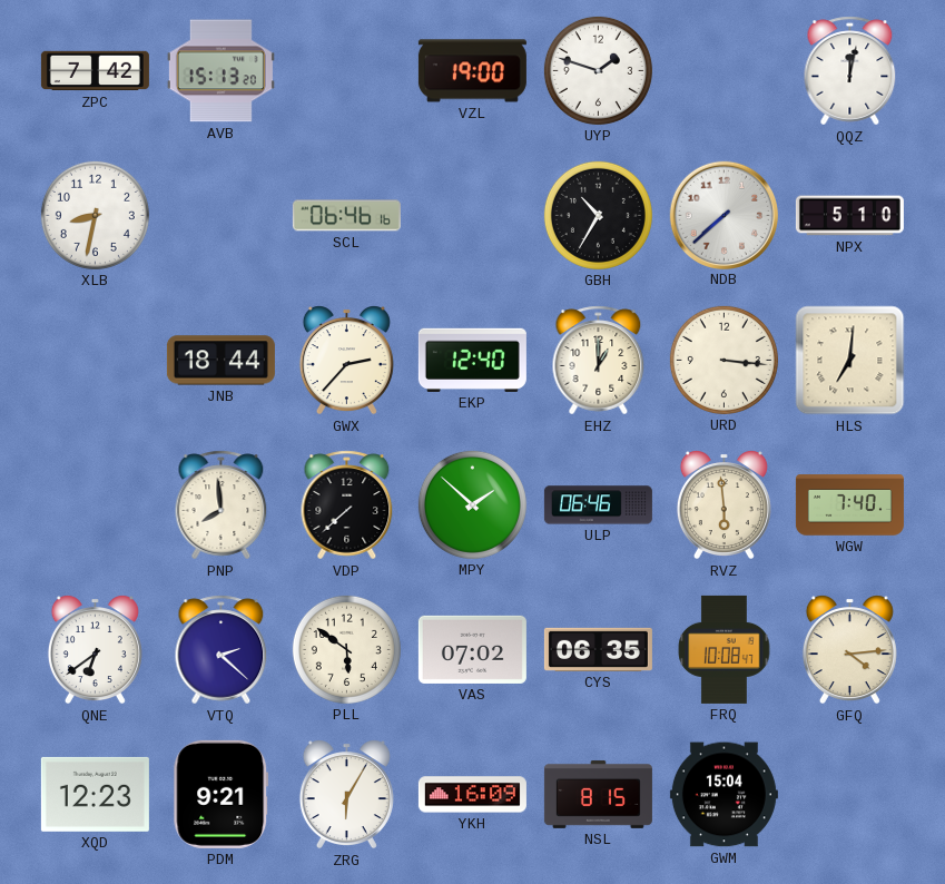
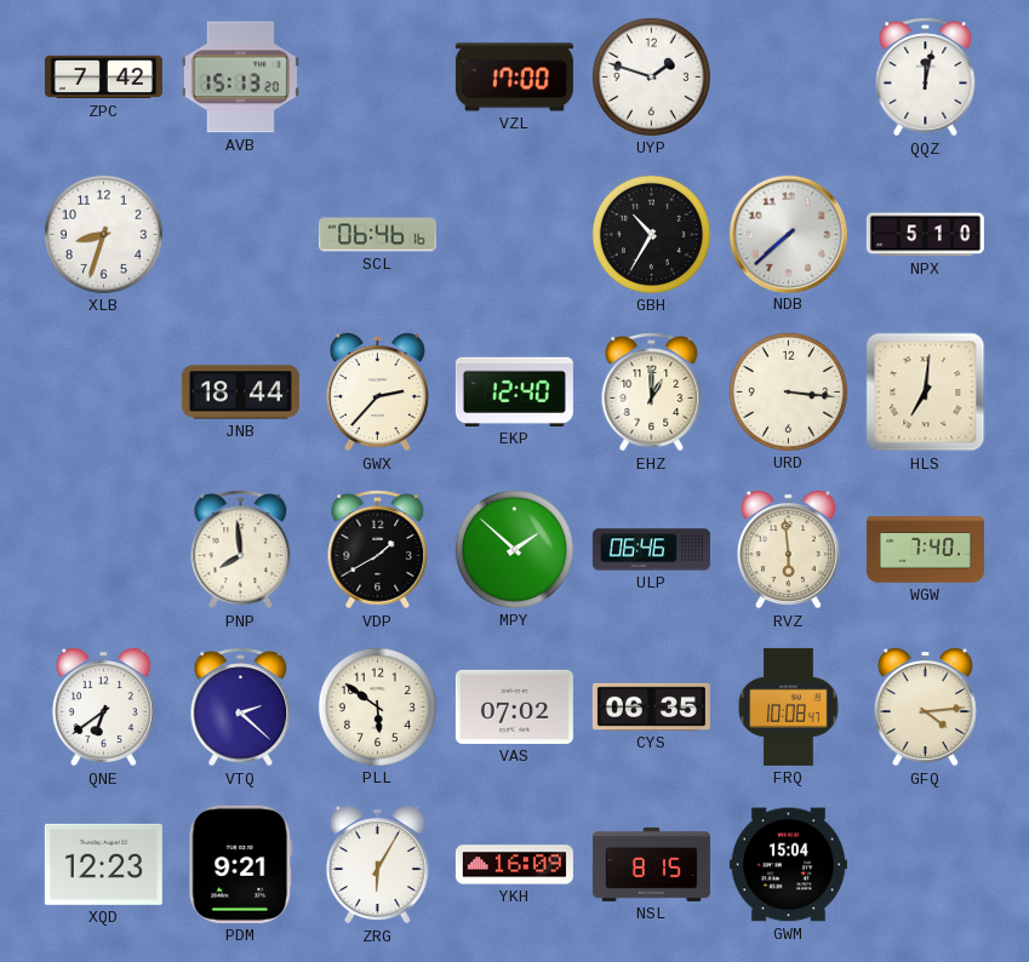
VZL: 19:00 -> 17:00 (514, 78)
XLB: 8:32 -> 8:33 (103, 234)
VDP: 7:38 -> 1:40 (378, 550)
